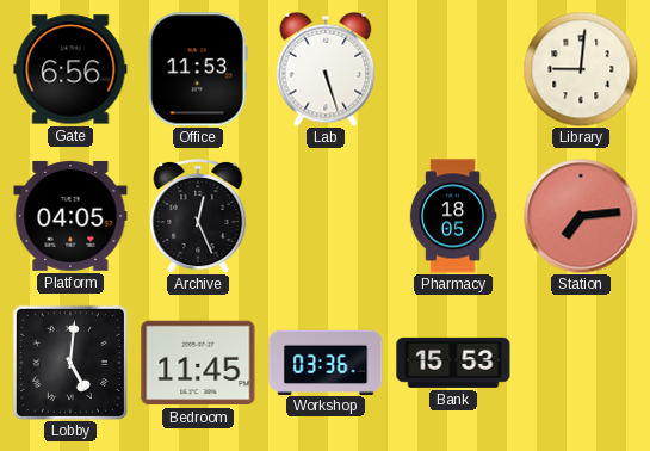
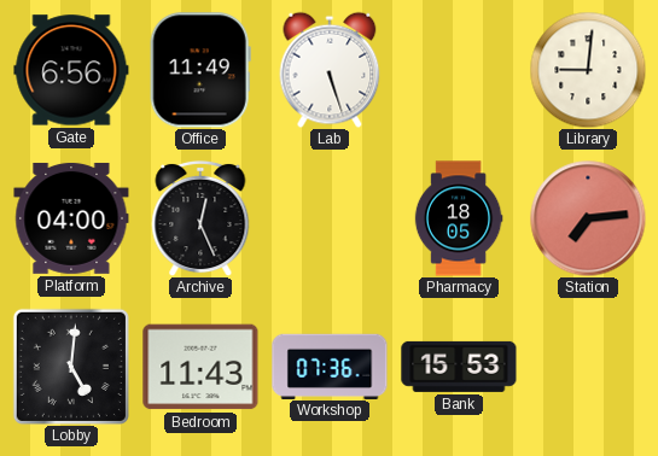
Office: 11:53 -> 11:49 (200, 70)
Platform: 04:05 -> 04:00 (71, 218)
Bedroom: 11:45 -> 11:43 (200, 367)
Workshop: 03:36 -> 07:36 (330, 366)
